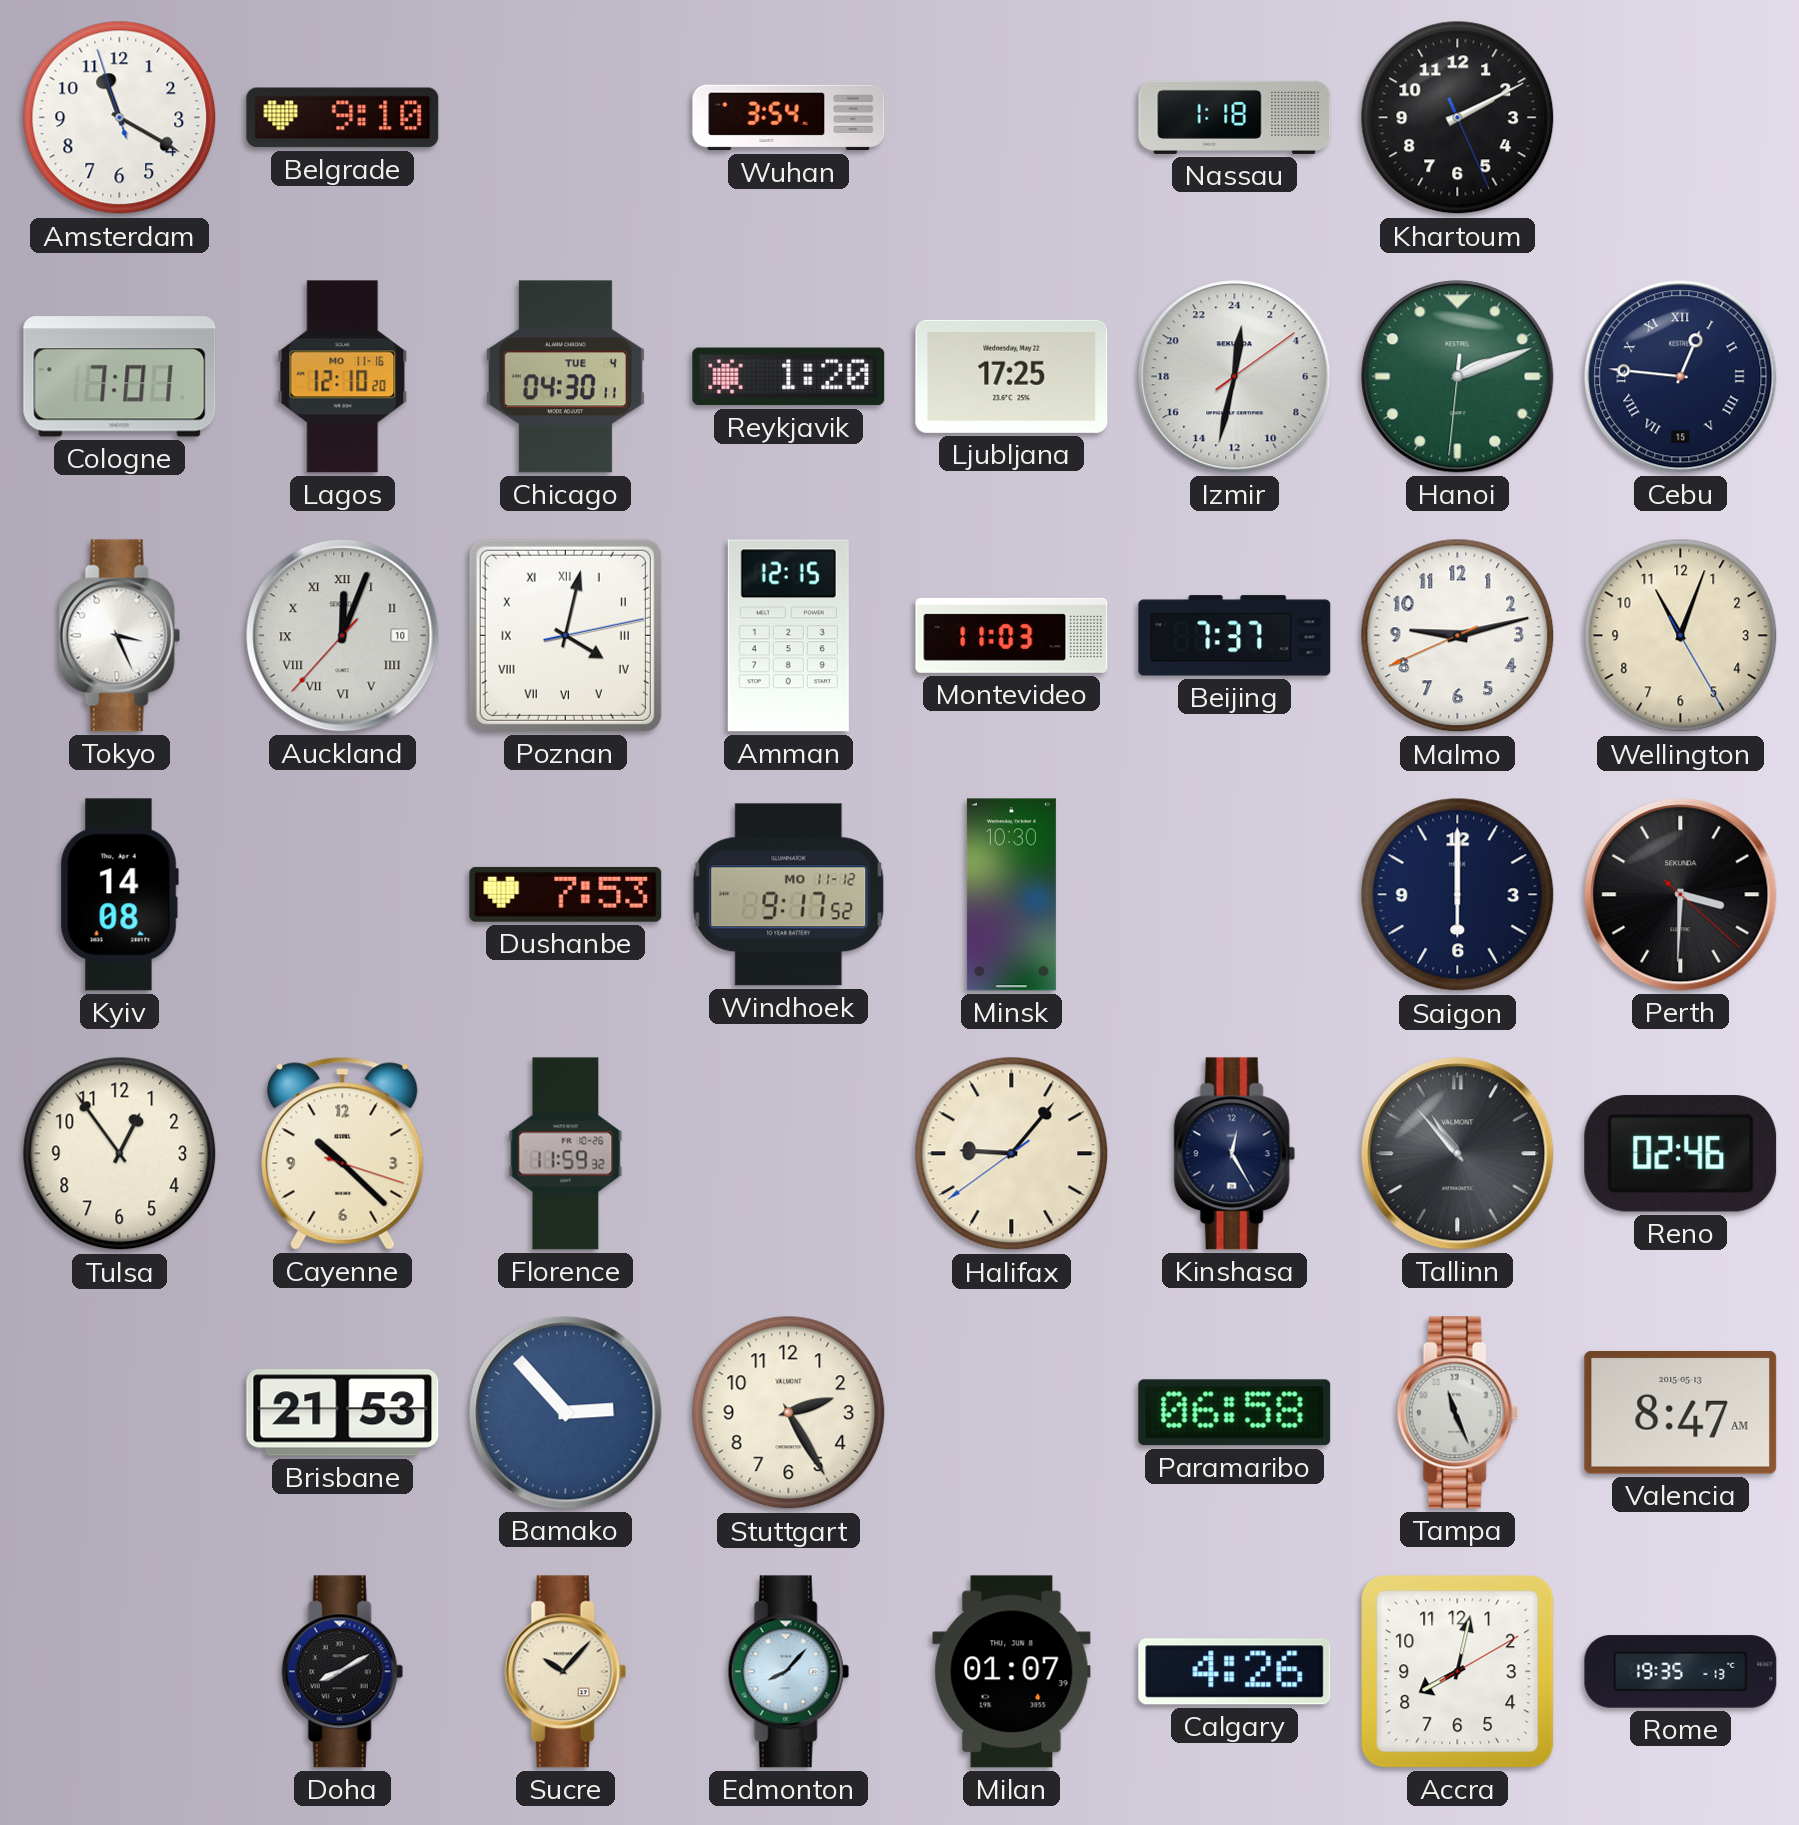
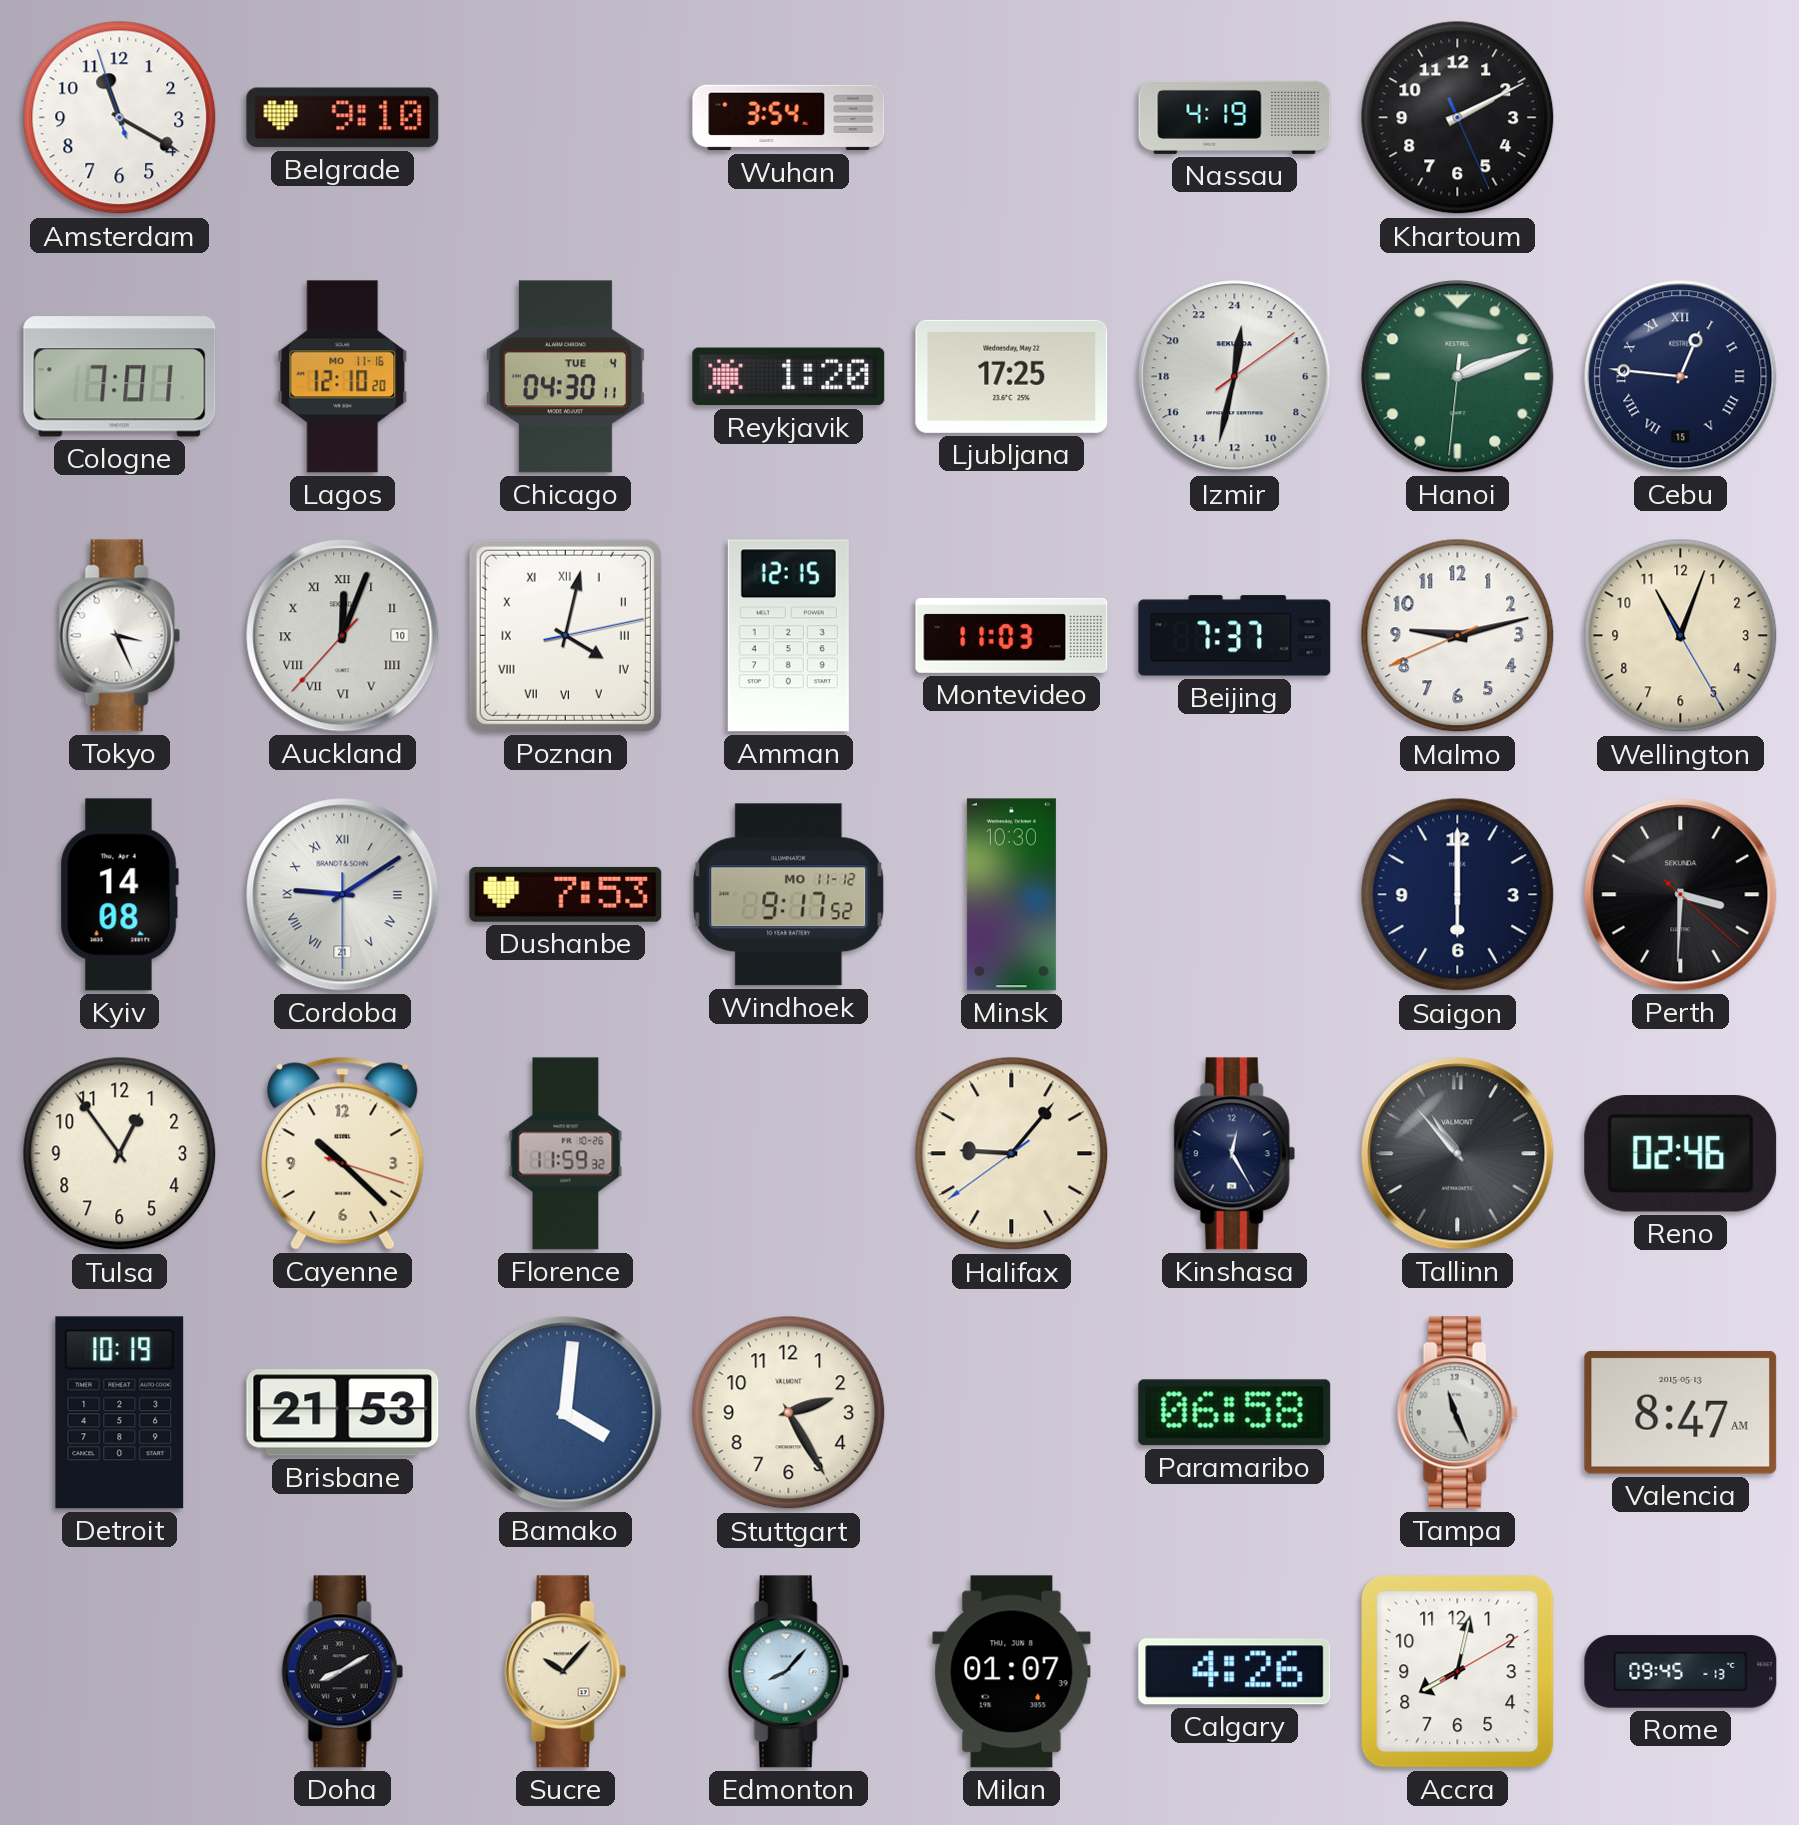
Nassau: 1:18 -> 4:19 (1235, 117)
Cordoba: none -> 9:09 (343, 895)
Detroit: none -> 10:19 (120, 1413)
Bamako: 2:53 -> 4:01 (566, 1413)
Rome: 19:35 -> 09:45 (1681, 1672)
